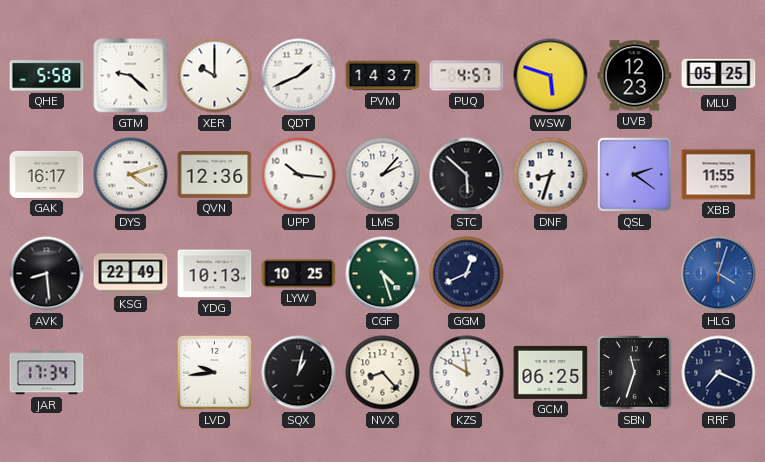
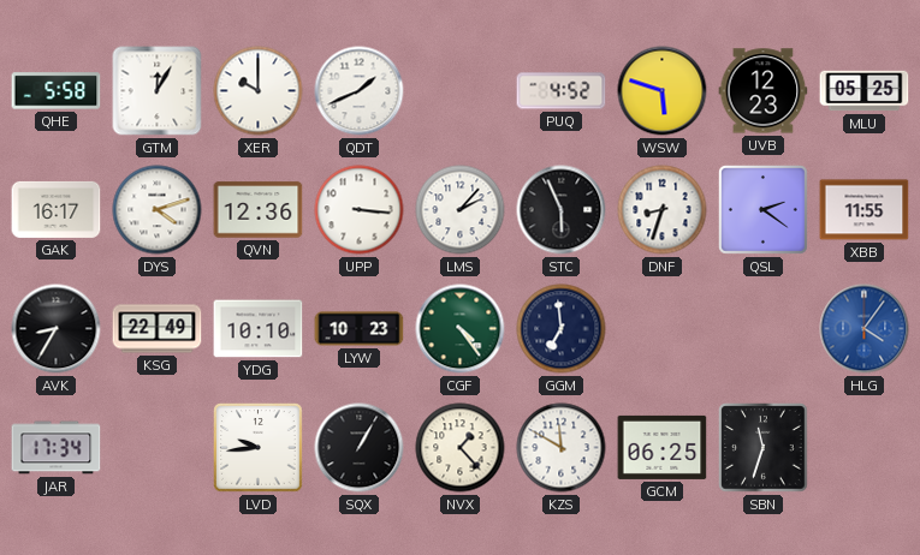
GTM: 9:22 -> 12:05 (158, 91)
PVM: 14:37 -> none (383, 76)
PUQ: 4:57 -> 4:52 (562, 91)
UPP: 10:16 -> 3:16 (360, 210)
STC: 5:52 -> 5:56 (562, 210)
AVK: 8:29 -> 8:35 (57, 329)
YDG: 10:13 -> 10:10 (259, 329)
LYW: 10:25 -> 10:23 (360, 329)
CGF: 4:27 -> 4:24 (461, 329)
GGM: 12:41 -> 6:59 (562, 329)
HLG: 4:03 -> 4:06 (865, 329)
SQX: 1:02 -> 1:05 (360, 448)
NVX: 8:23 -> 1:23 (461, 448)
RRF: 7:19 -> none (719, 373)
